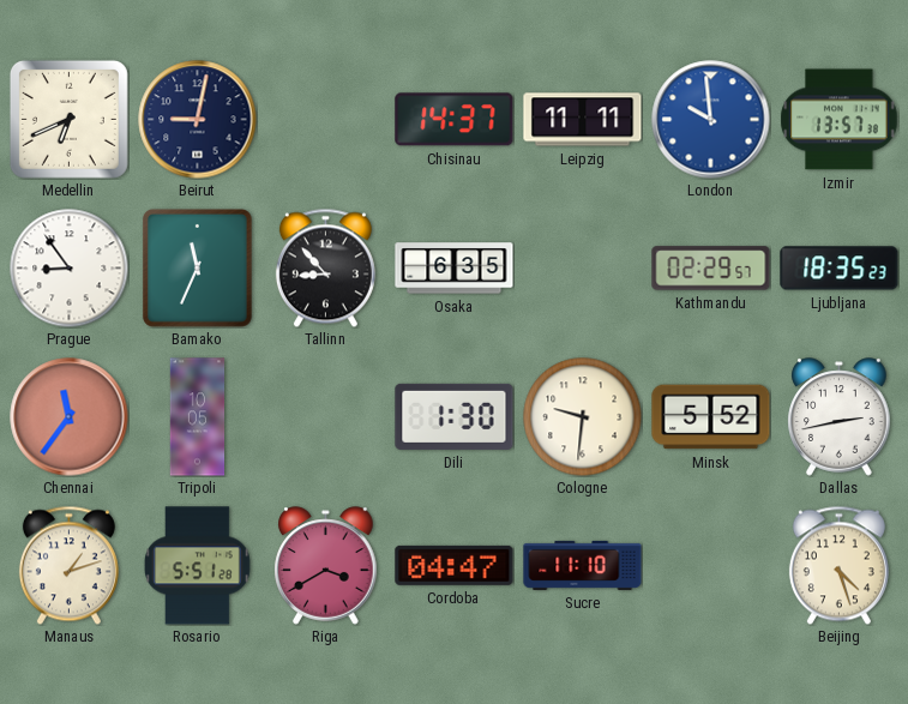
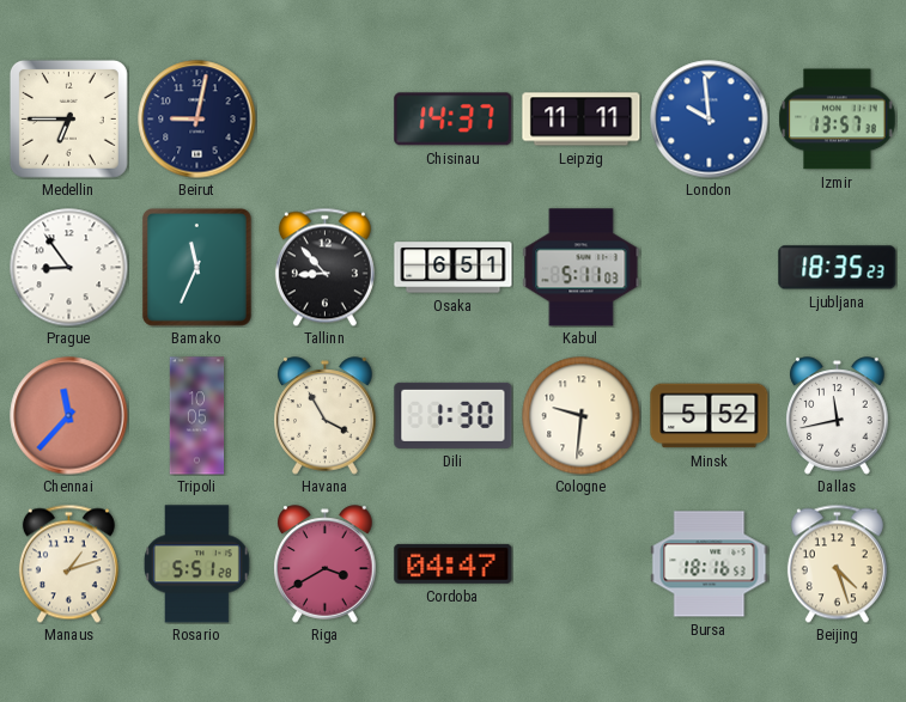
Medellin: 6:41 -> 6:45 (68, 118)
Osaka: 6:35 -> 6:51 (454, 268)
Kabul: none -> 5:11 (582, 268)
Kathmandu: 02:29 -> none (711, 269)
Chennai: 11:36 -> 11:37 (69, 416)
Havana: none -> 3:55 (326, 416)
Dallas: 2:43 -> 11:43 (838, 416)
Sucre: 11:10 -> none (583, 565)
Bursa: none -> 18:16 (710, 564)
